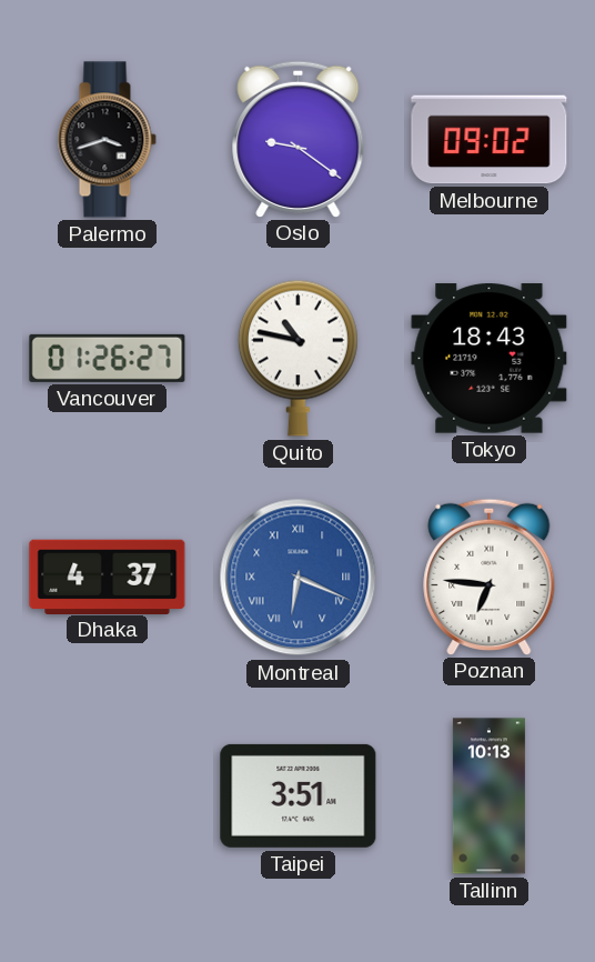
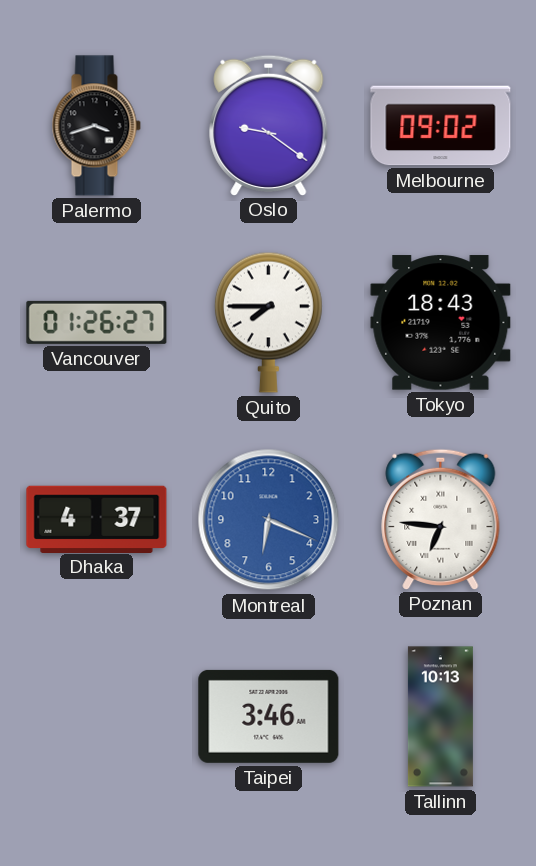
Quito: 10:47 -> 7:45 (268, 322)
Montreal numerals: Roman -> Arabic (269, 520)
Taipei: 3:51 -> 3:46 (269, 716)
